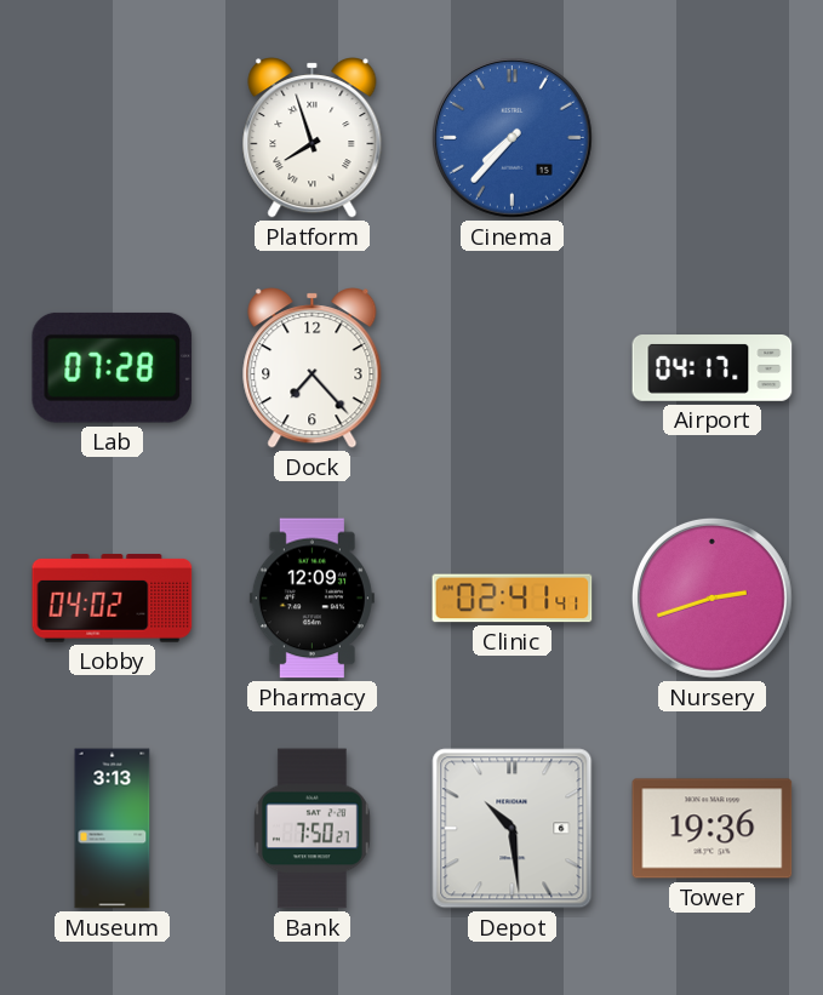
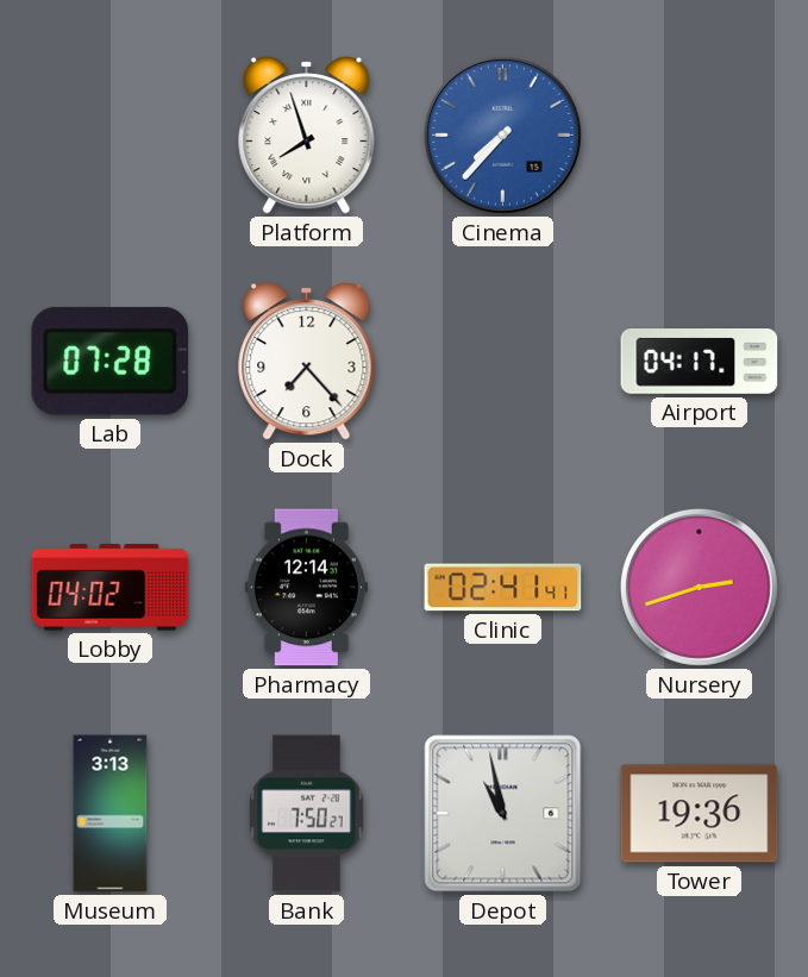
Pharmacy: 12:09 -> 12:14 (306, 588)
Depot: 10:29 -> 10:58 (503, 814)
